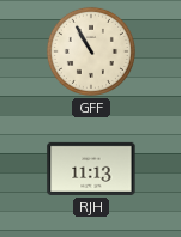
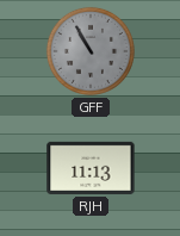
GFF dial: cream -> grey (91, 51)
